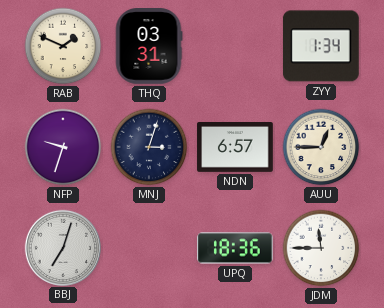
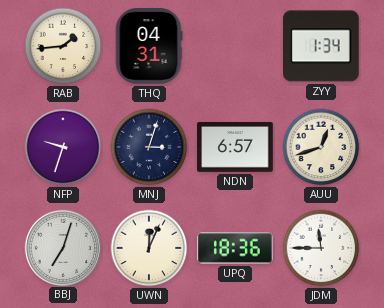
RAB: 1:49 -> 1:44 (63, 46)
THQ: 03:31 -> 04:31 (149, 46)
AUU: 12:45 -> 12:42 (321, 147)
UWN: none -> 12:04 (149, 248)
